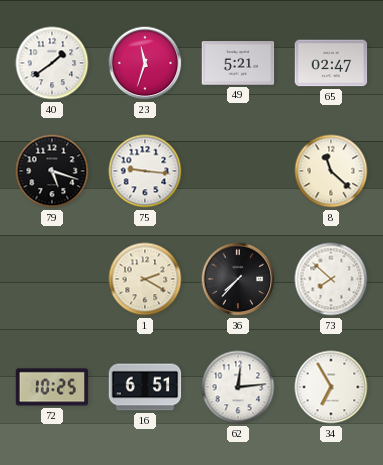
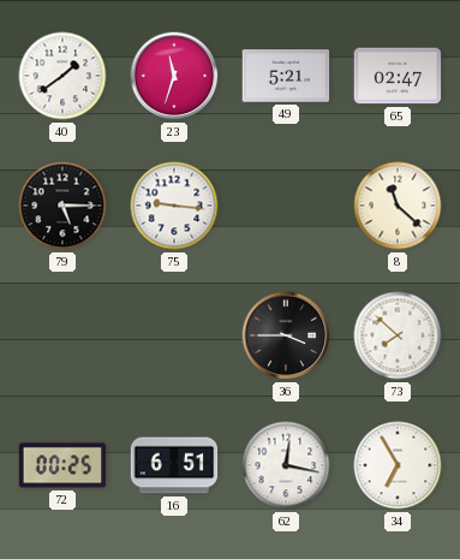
79: 5:18 -> 5:15 (62, 206)
1: 2:20 -> none (145, 279)
36: 7:37 -> 3:45 (286, 335)
72: 10:25 -> 00:25 (62, 465)
62: 12:14 -> 12:17 (286, 465)
